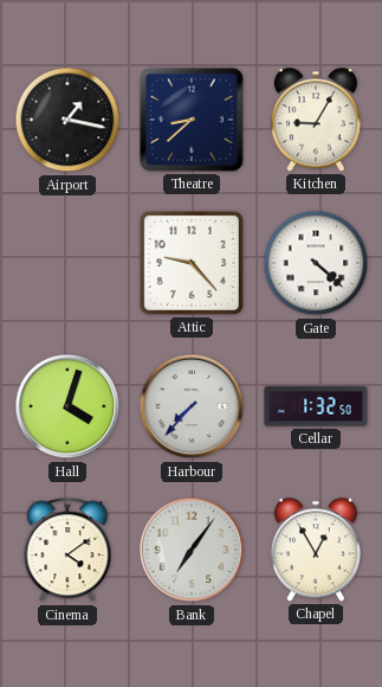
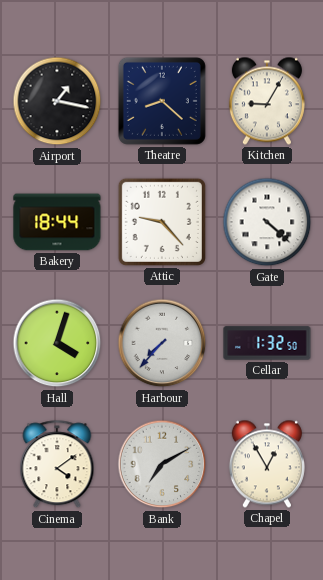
Theatre: 8:38 -> 8:22 (162, 101)
Bakery: none -> 18:44 (57, 222)
Bank: 7:06 -> 7:10 (162, 464)
